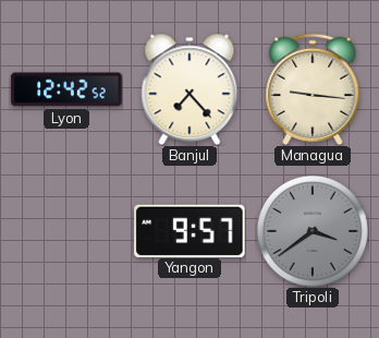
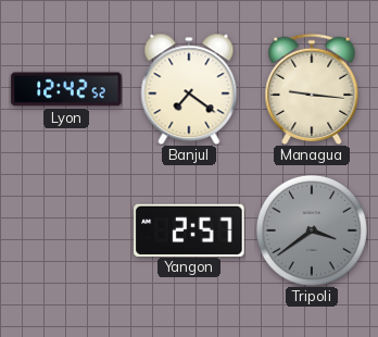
Banjul: 7:23 -> 7:21 (189, 89)
Yangon: 9:57 -> 2:57 (189, 229)
